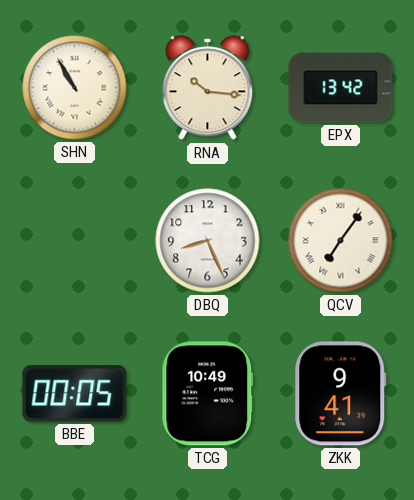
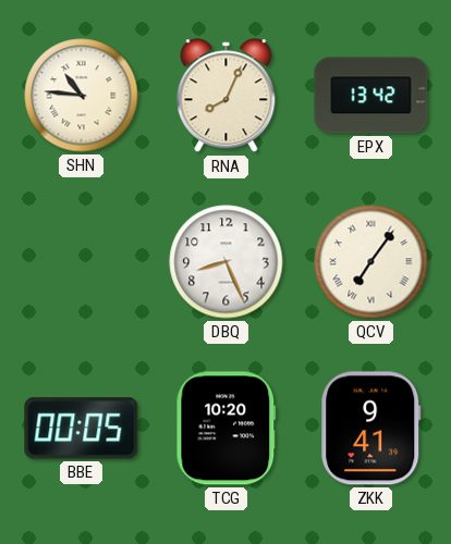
SHN: 10:55 -> 10:46 (82, 96)
RNA: 10:16 -> 8:04 (227, 96)
TCG: 10:49 -> 10:20 (227, 429)
